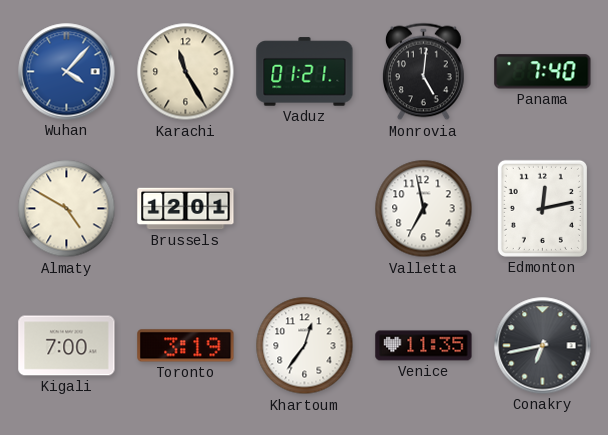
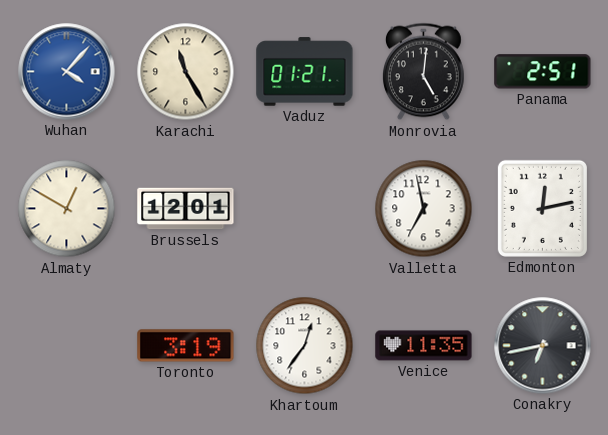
Panama: 7:40 -> 2:51 (543, 72)
Almaty: 4:50 -> 12:50 (67, 209)
Kigali: 7:00 -> none (67, 346)
